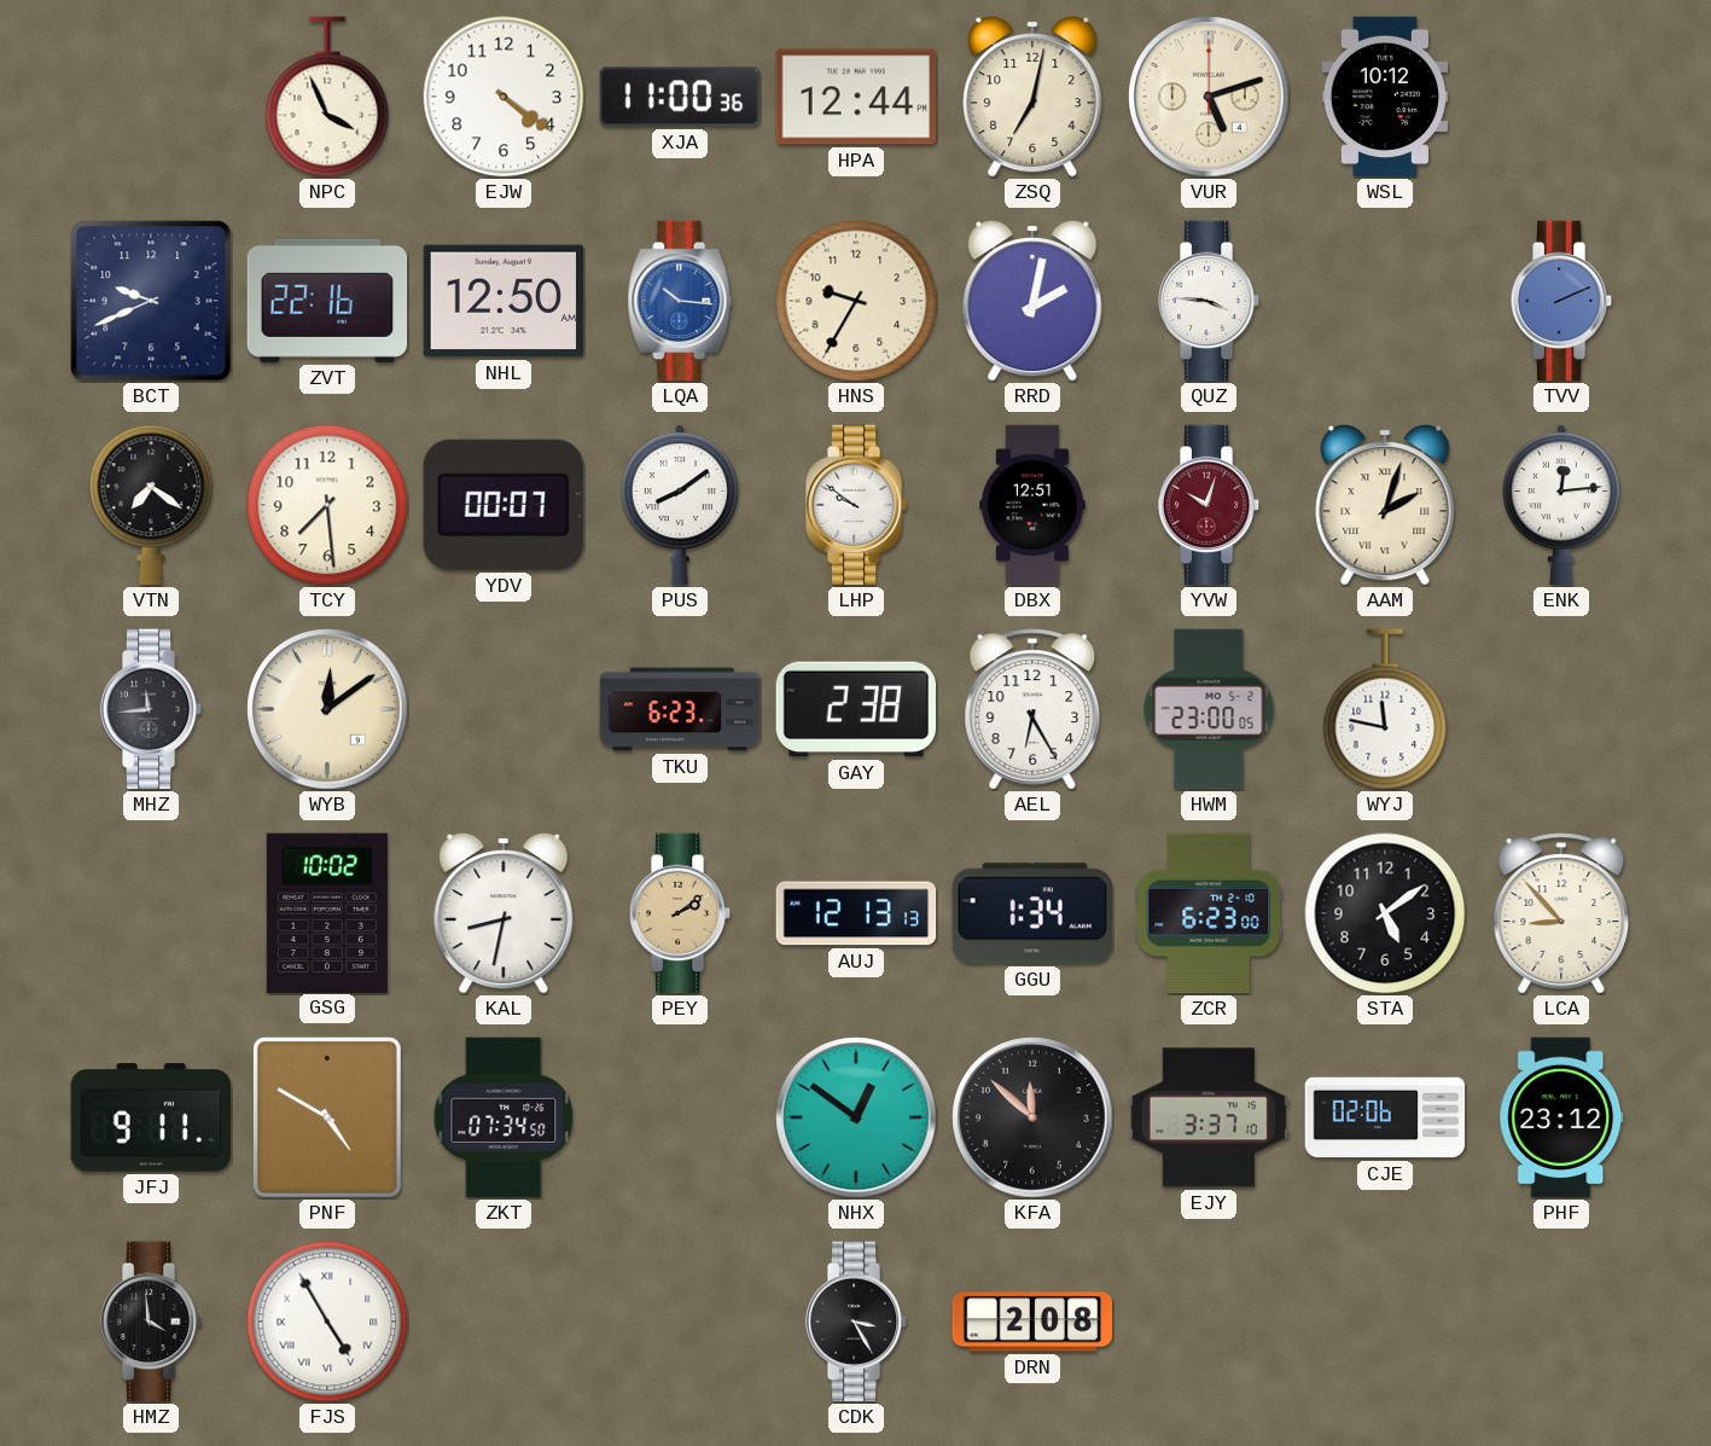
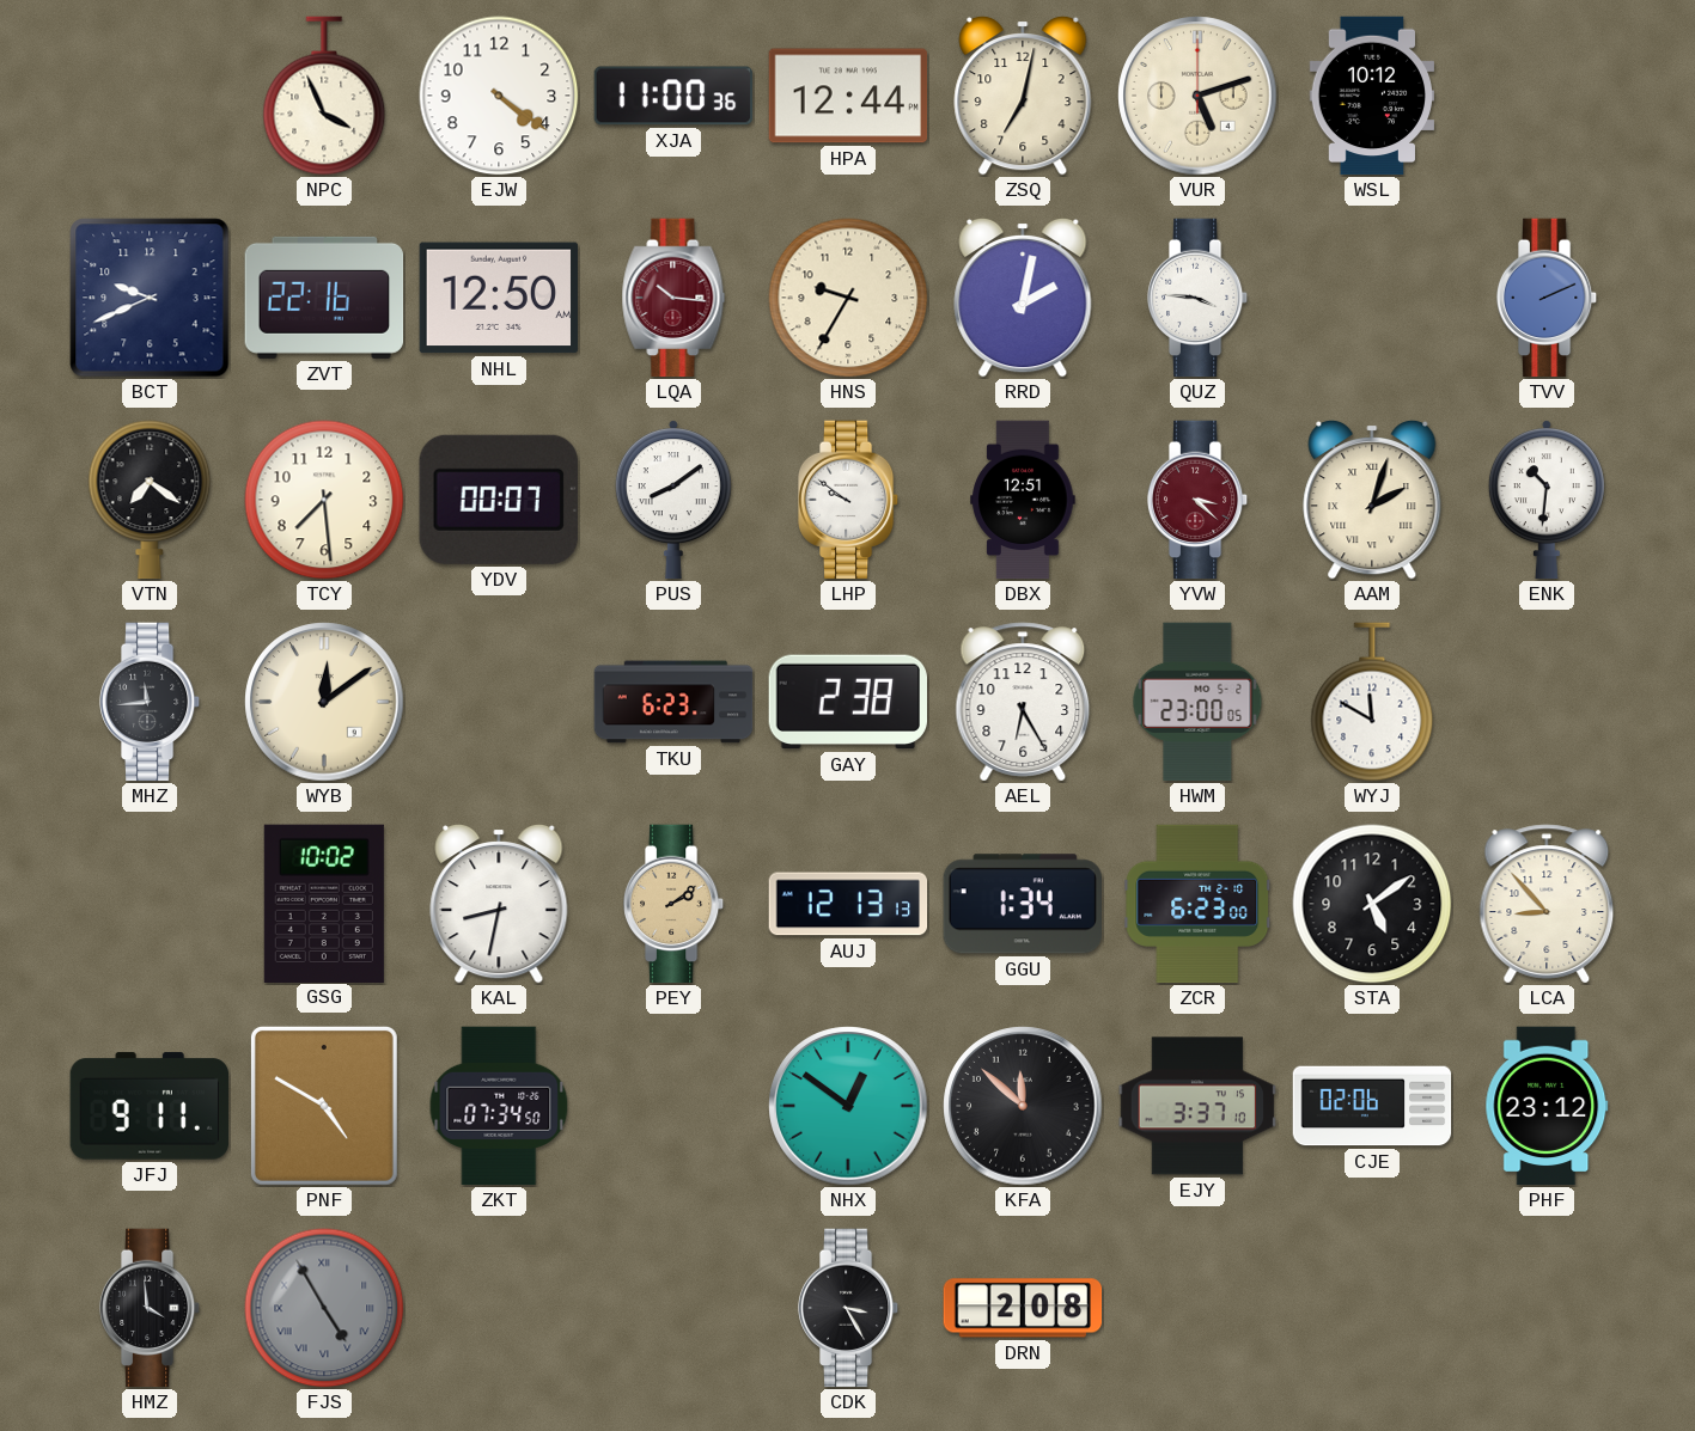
LQA dial: blue -> burgundy (673, 298)
YVW: 10:03 -> 3:22 (1197, 500)
ENK: 12:14 -> 10:31 (1547, 500)
WYJ: 11:47 -> 11:50 (1372, 702)
FJS dial: white -> grey (324, 1308)
